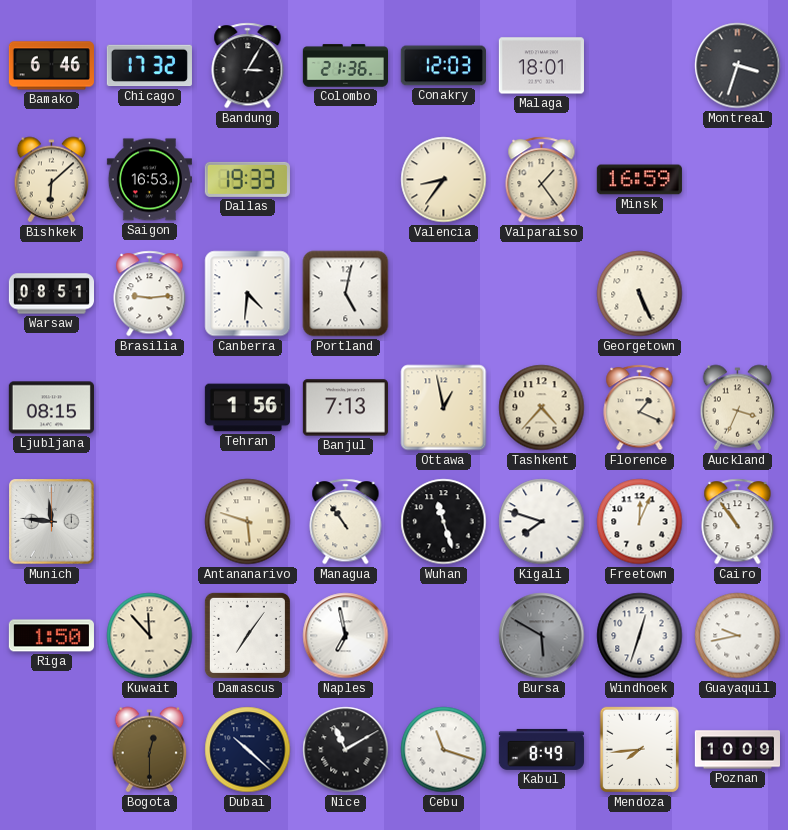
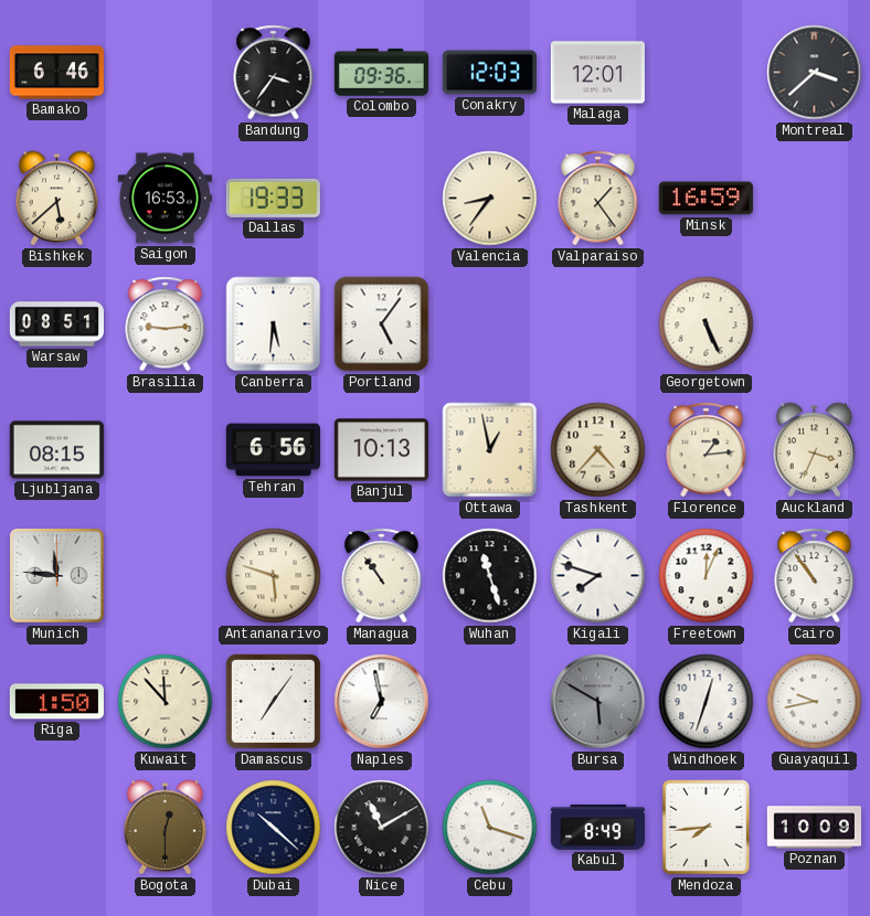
Chicago: 17:32 -> none (149, 66)
Bandung: 3:05 -> 3:36 (274, 73)
Colombo: 21:36 -> 09:36 (381, 73)
Malaga: 18:01 -> 12:01 (597, 73)
Montreal: 3:33 -> 3:38 (815, 73)
Bishkek: 6:08 -> 5:38 (57, 199)
Canberra: 4:31 -> 5:31 (274, 324)
Portland: 5:02 -> 5:06 (382, 324)
Tehran: 1:56 -> 6:56 (273, 450)
Banjul: 7:13 -> 10:13 (381, 450)
Florence: 1:19 -> 1:14 (707, 450)
